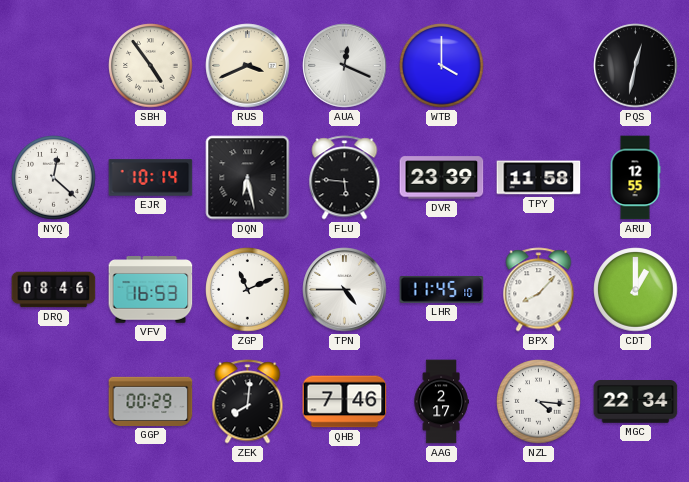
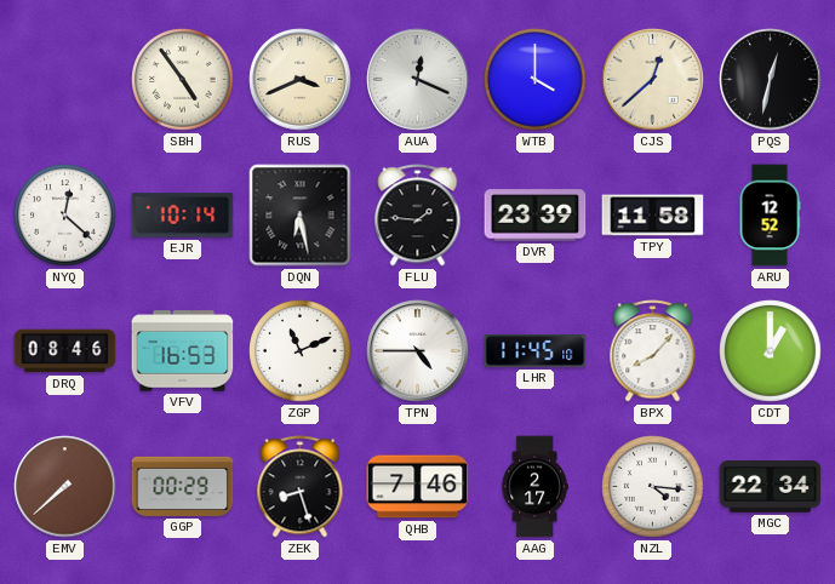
CJS: none -> 12:38 (653, 80)
FLU: 5:46 -> 1:46 (418, 216)
ARU: 12:55 -> 12:52 (770, 216)
EMV: none -> 7:38 (65, 487)
ZEK: 8:01 -> 8:27 (301, 487)
